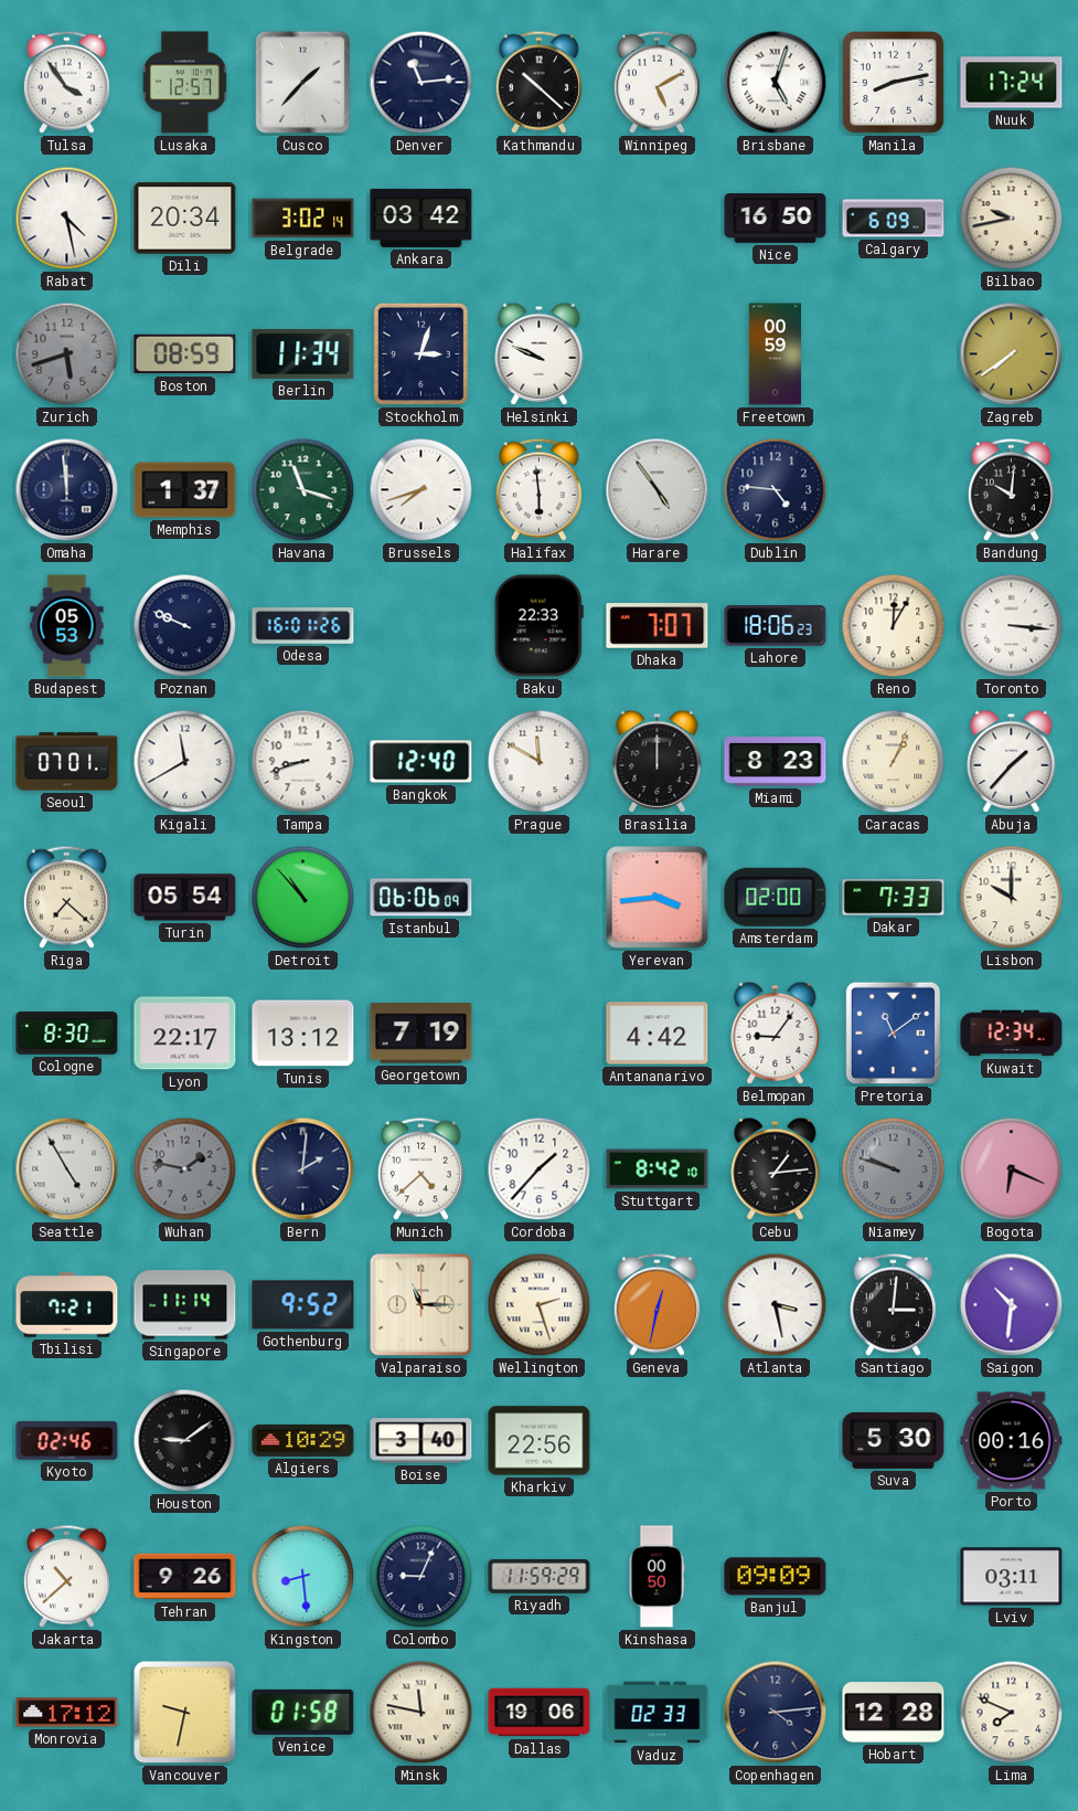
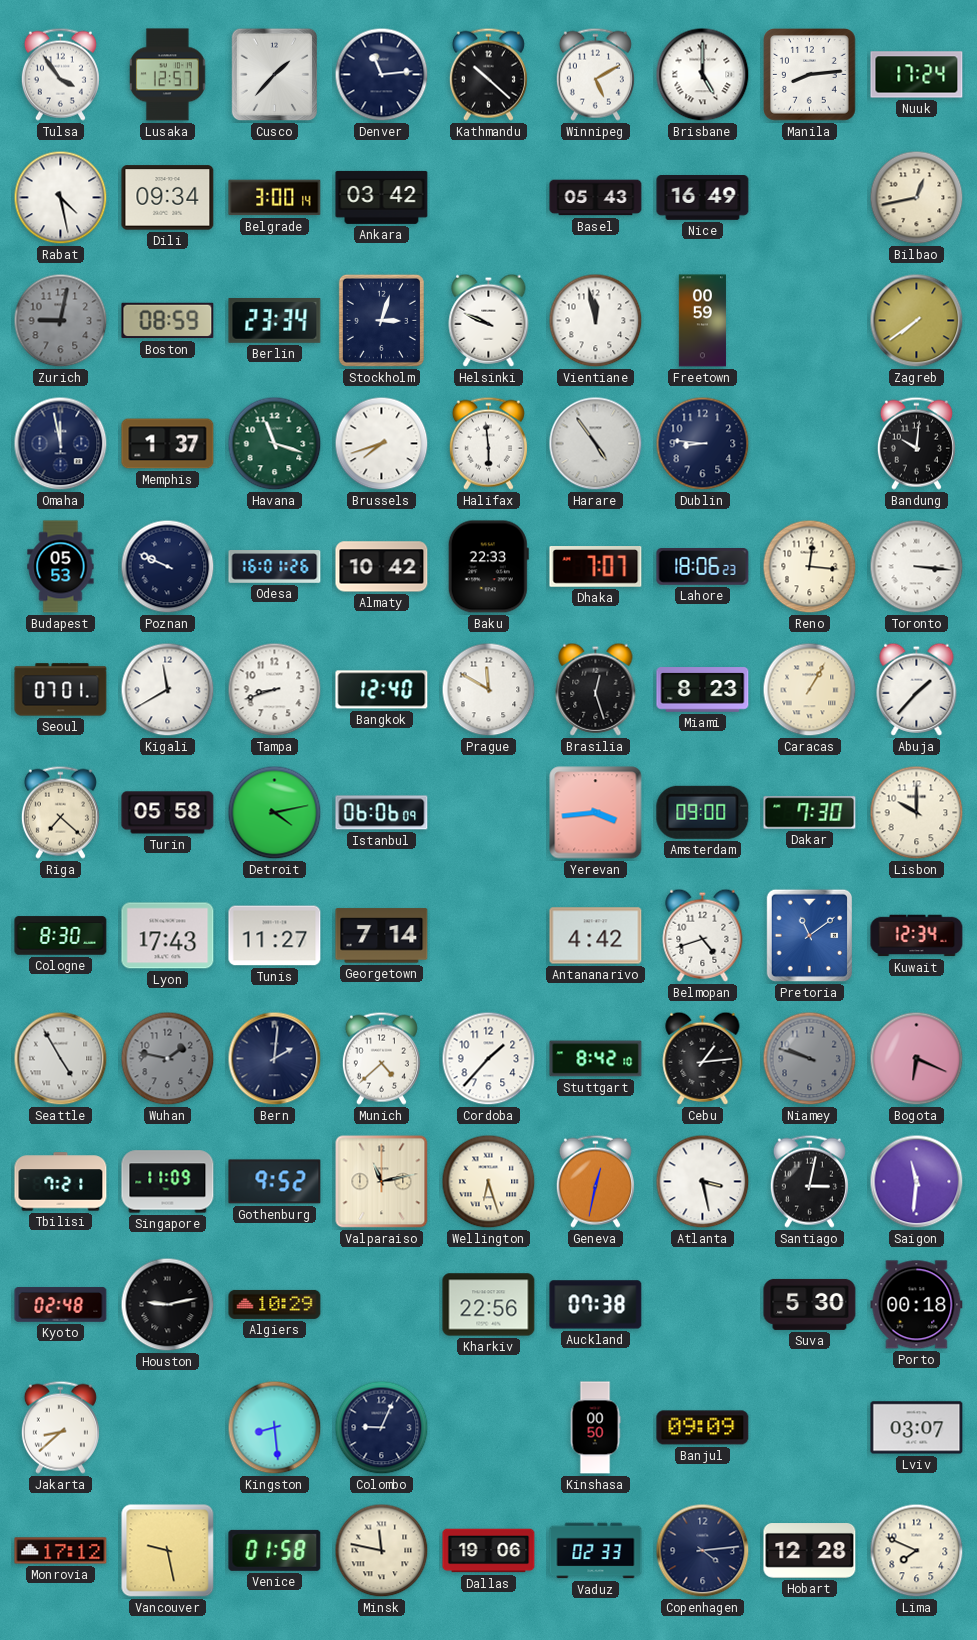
Brisbane: 5:03 -> 5:00 (703, 75)
Manila: 8:13 -> 8:14 (810, 75)
Dili: 20:34 -> 09:34 (168, 198)
Belgrade: 3:02 -> 3:00 (275, 198)
Basel: none -> 05:43 (596, 198)
Nice: 16:50 -> 16:49 (703, 198)
Calgary: 6:09 -> none (894, 219)
Bilbao: 9:43 -> 12:43 (917, 198)
Zurich: 5:42 -> 9:02 (61, 321)
Berlin: 11:34 -> 23:34 (275, 321)
Vientiane: none -> 11:58 (596, 321)
Omaha: 11:59 -> 11:58 (61, 444)
Dublin: 4:46 -> 8:46 (703, 444)
Almaty: none -> 10:42 (382, 567)
Reno: 12:05 -> 12:16 (810, 567)
Brasilia: 12:00 -> 12:27 (596, 689)
Caracas: 1:04 -> 1:05 (810, 690)
Turin: 05:54 -> 05:58 (168, 813)
Detroit: 10:53 -> 4:13 (275, 813)
Amsterdam: 02:00 -> 09:00 (703, 812)
Dakar: 7:33 -> 7:30 (810, 813)
Lyon: 22:17 -> 17:43 (168, 936)
Tunis: 13:12 -> 11:27 (275, 936)
Georgetown: 7:19 -> 7:14 (382, 936)
Belmopan: 9:06 -> 4:42 (703, 935)
Singapore: 11:14 -> 11:09 (168, 1182)
Valparaiso: 11:15 -> 11:13 (382, 1182)
Wellington: 2:27 -> 6:27 (489, 1182)
Santiago: 3:01 -> 3:02 (809, 1181)
Saigon: 10:31 -> 11:31 (917, 1182)
Kyoto: 02:46 -> 02:48 (61, 1305)
Houston: 9:09 -> 9:13 (168, 1305)
Boise: 3:40 -> none (421, 1441)
Auckland: none -> 07:38 (596, 1305)
Porto: 00:16 -> 00:18 (917, 1305)
Jakarta: 10:38 -> 8:38 (60, 1427)
Tehran: 9:26 -> none (185, 1577)
Riyadh: 11:59 -> none (540, 1577)
Lviv: 03:11 -> 03:07 (917, 1428)
Vancouver: 9:32 -> 9:28 (168, 1551)
